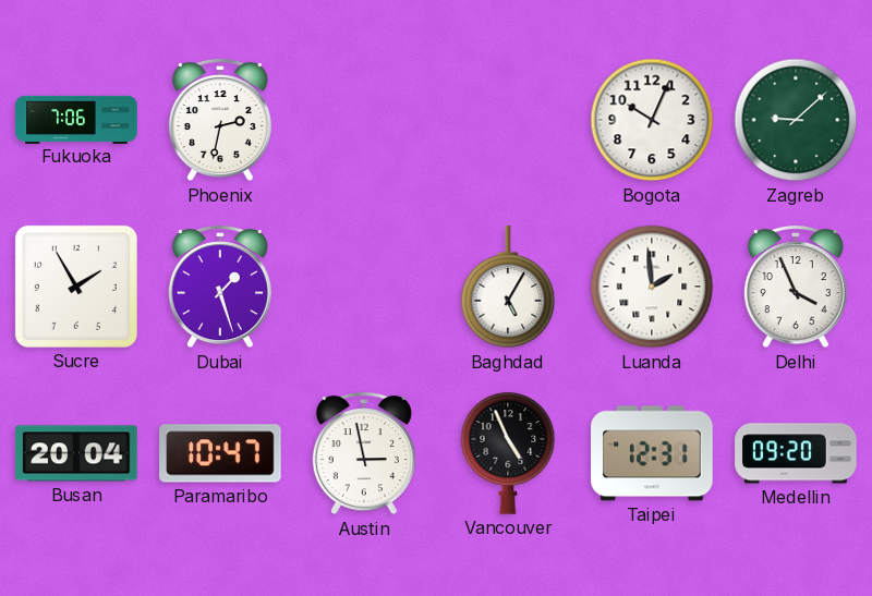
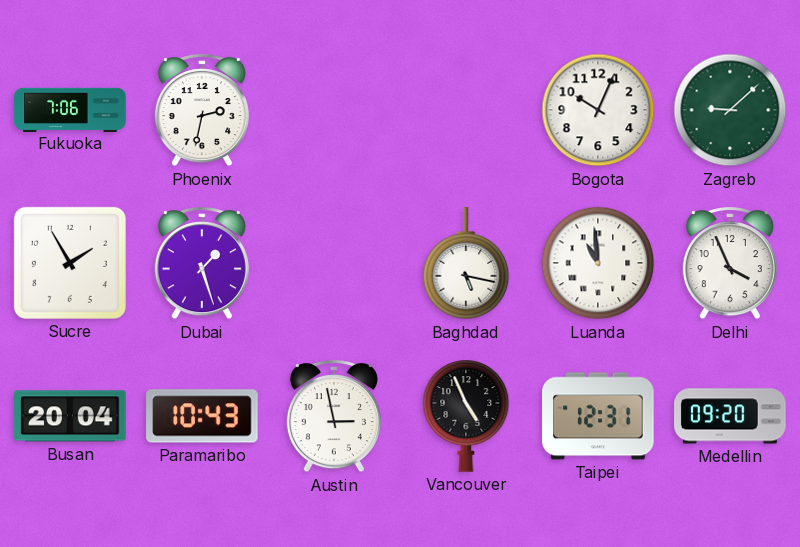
Baghdad: 5:05 -> 5:17 (466, 264)
Luanda: 1:59 -> 10:59 (598, 263)
Paramaribo: 10:47 -> 10:43 (202, 416)
